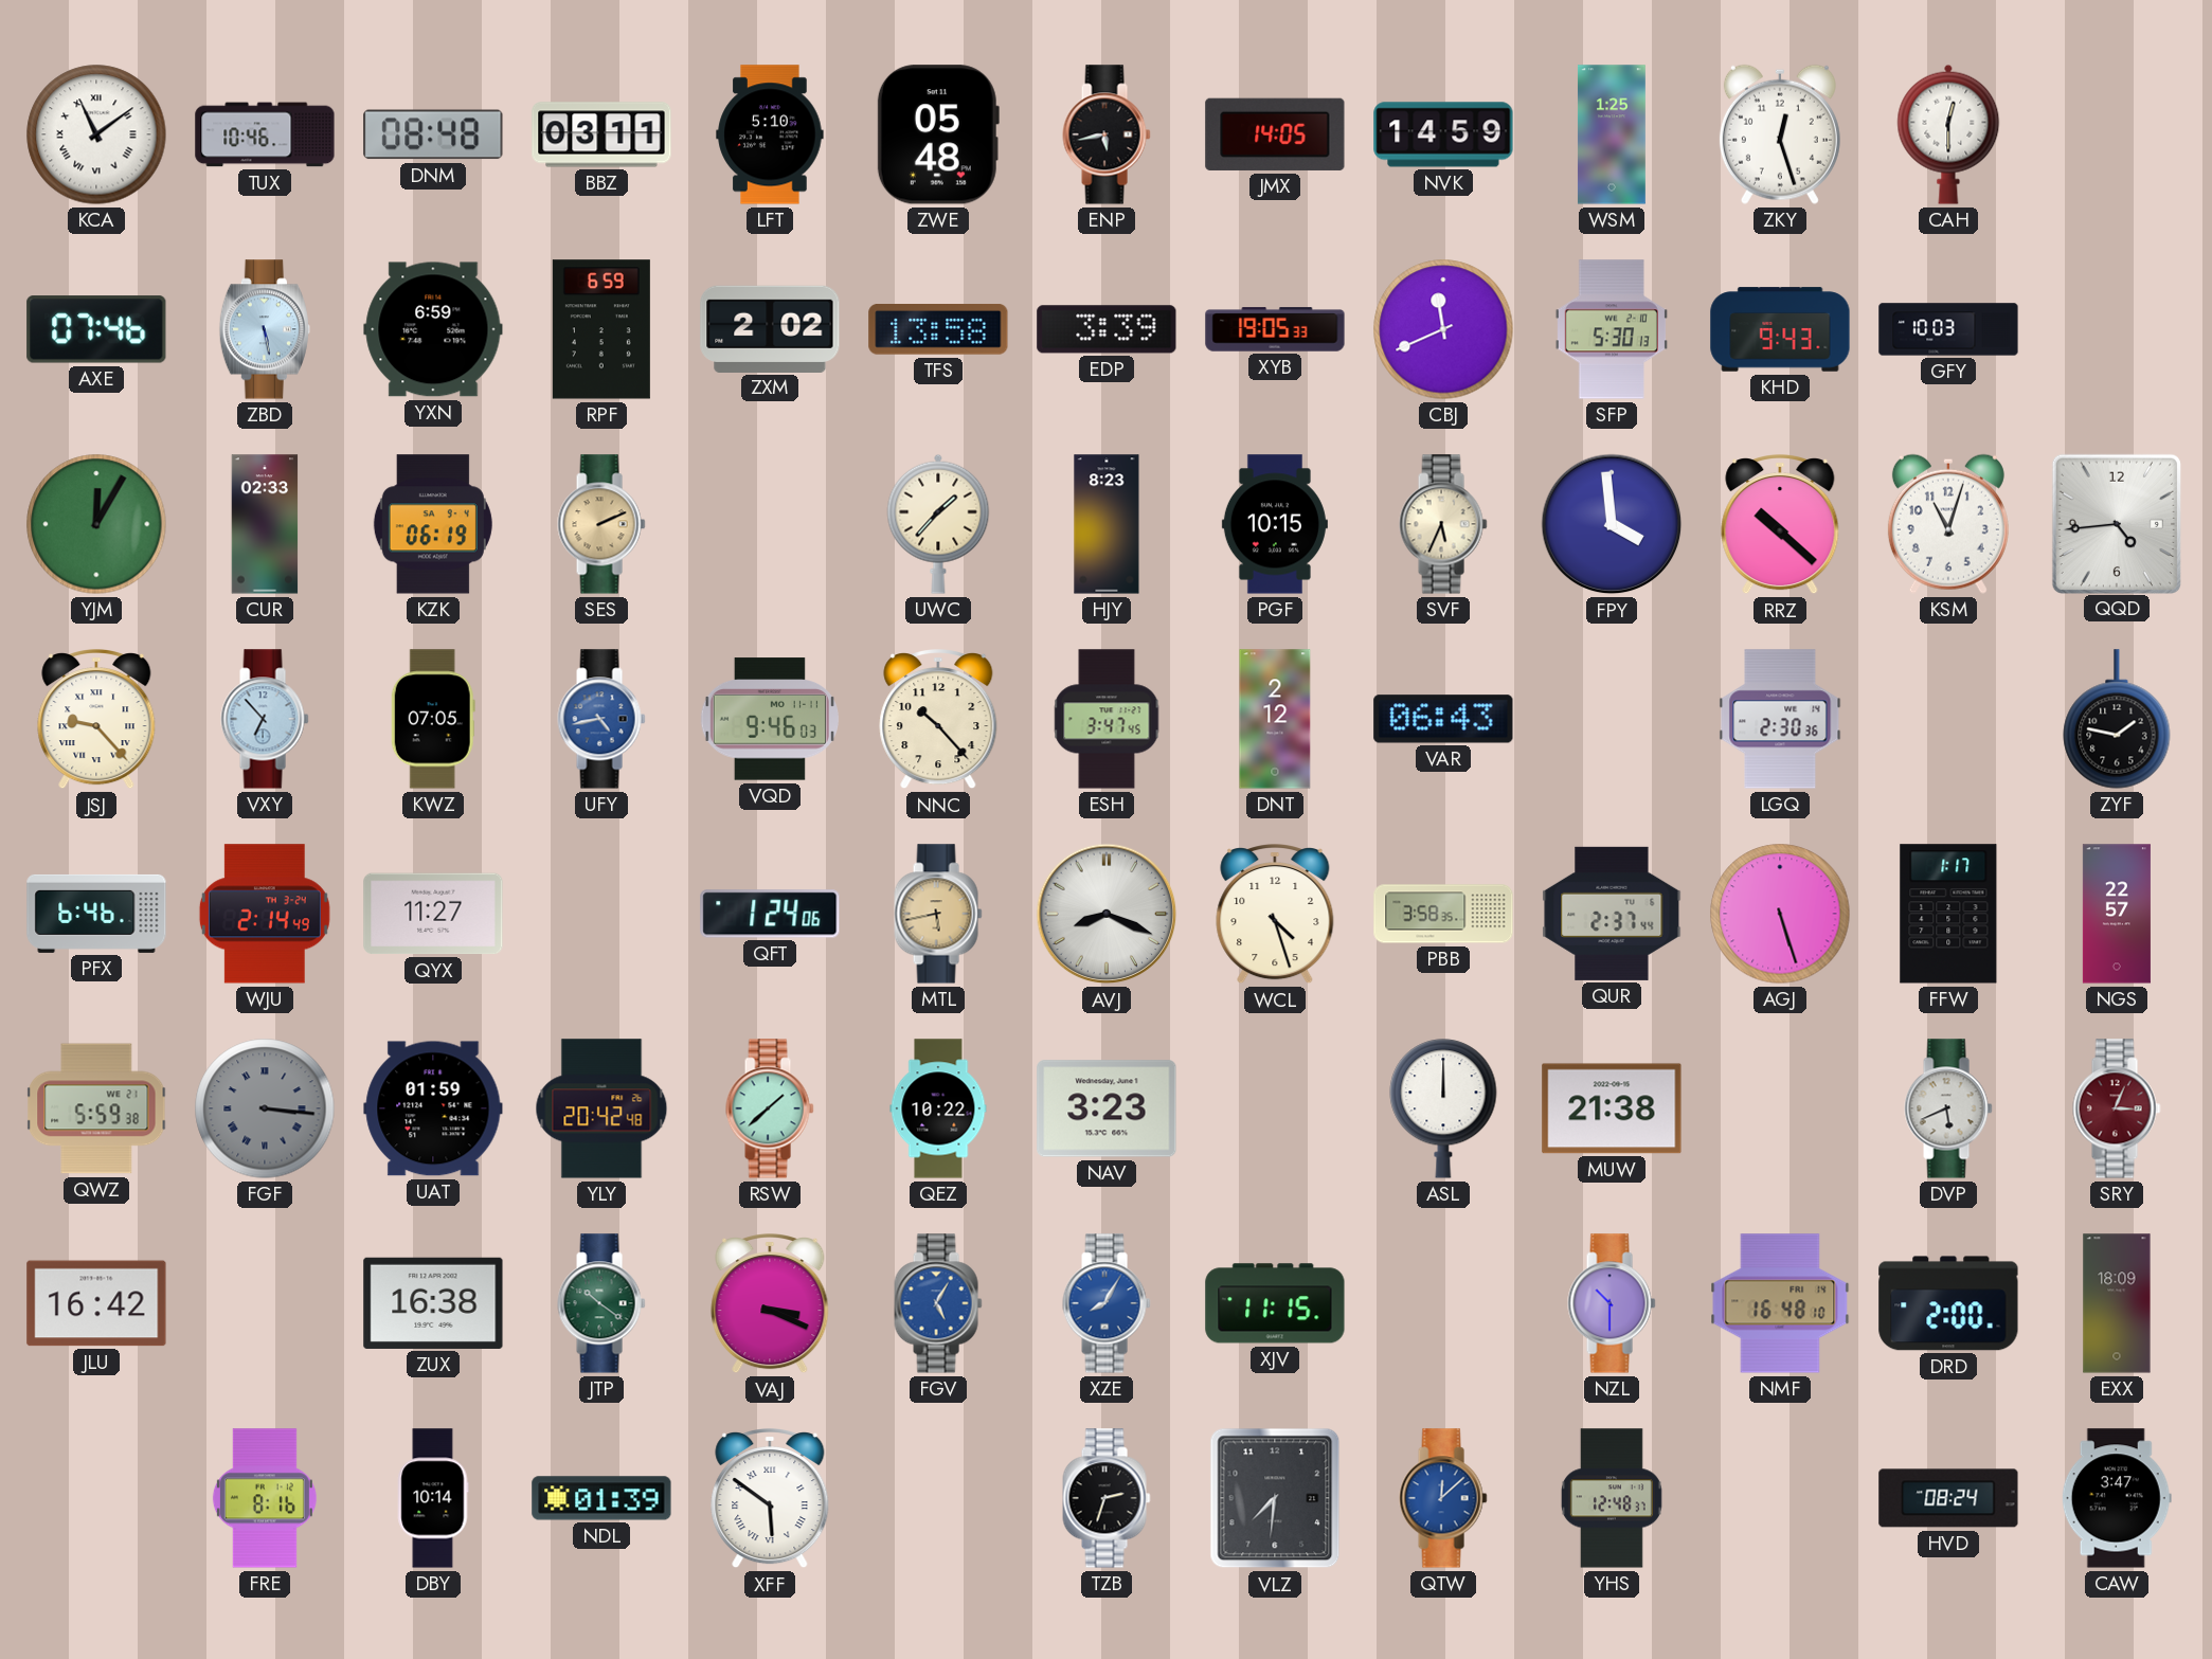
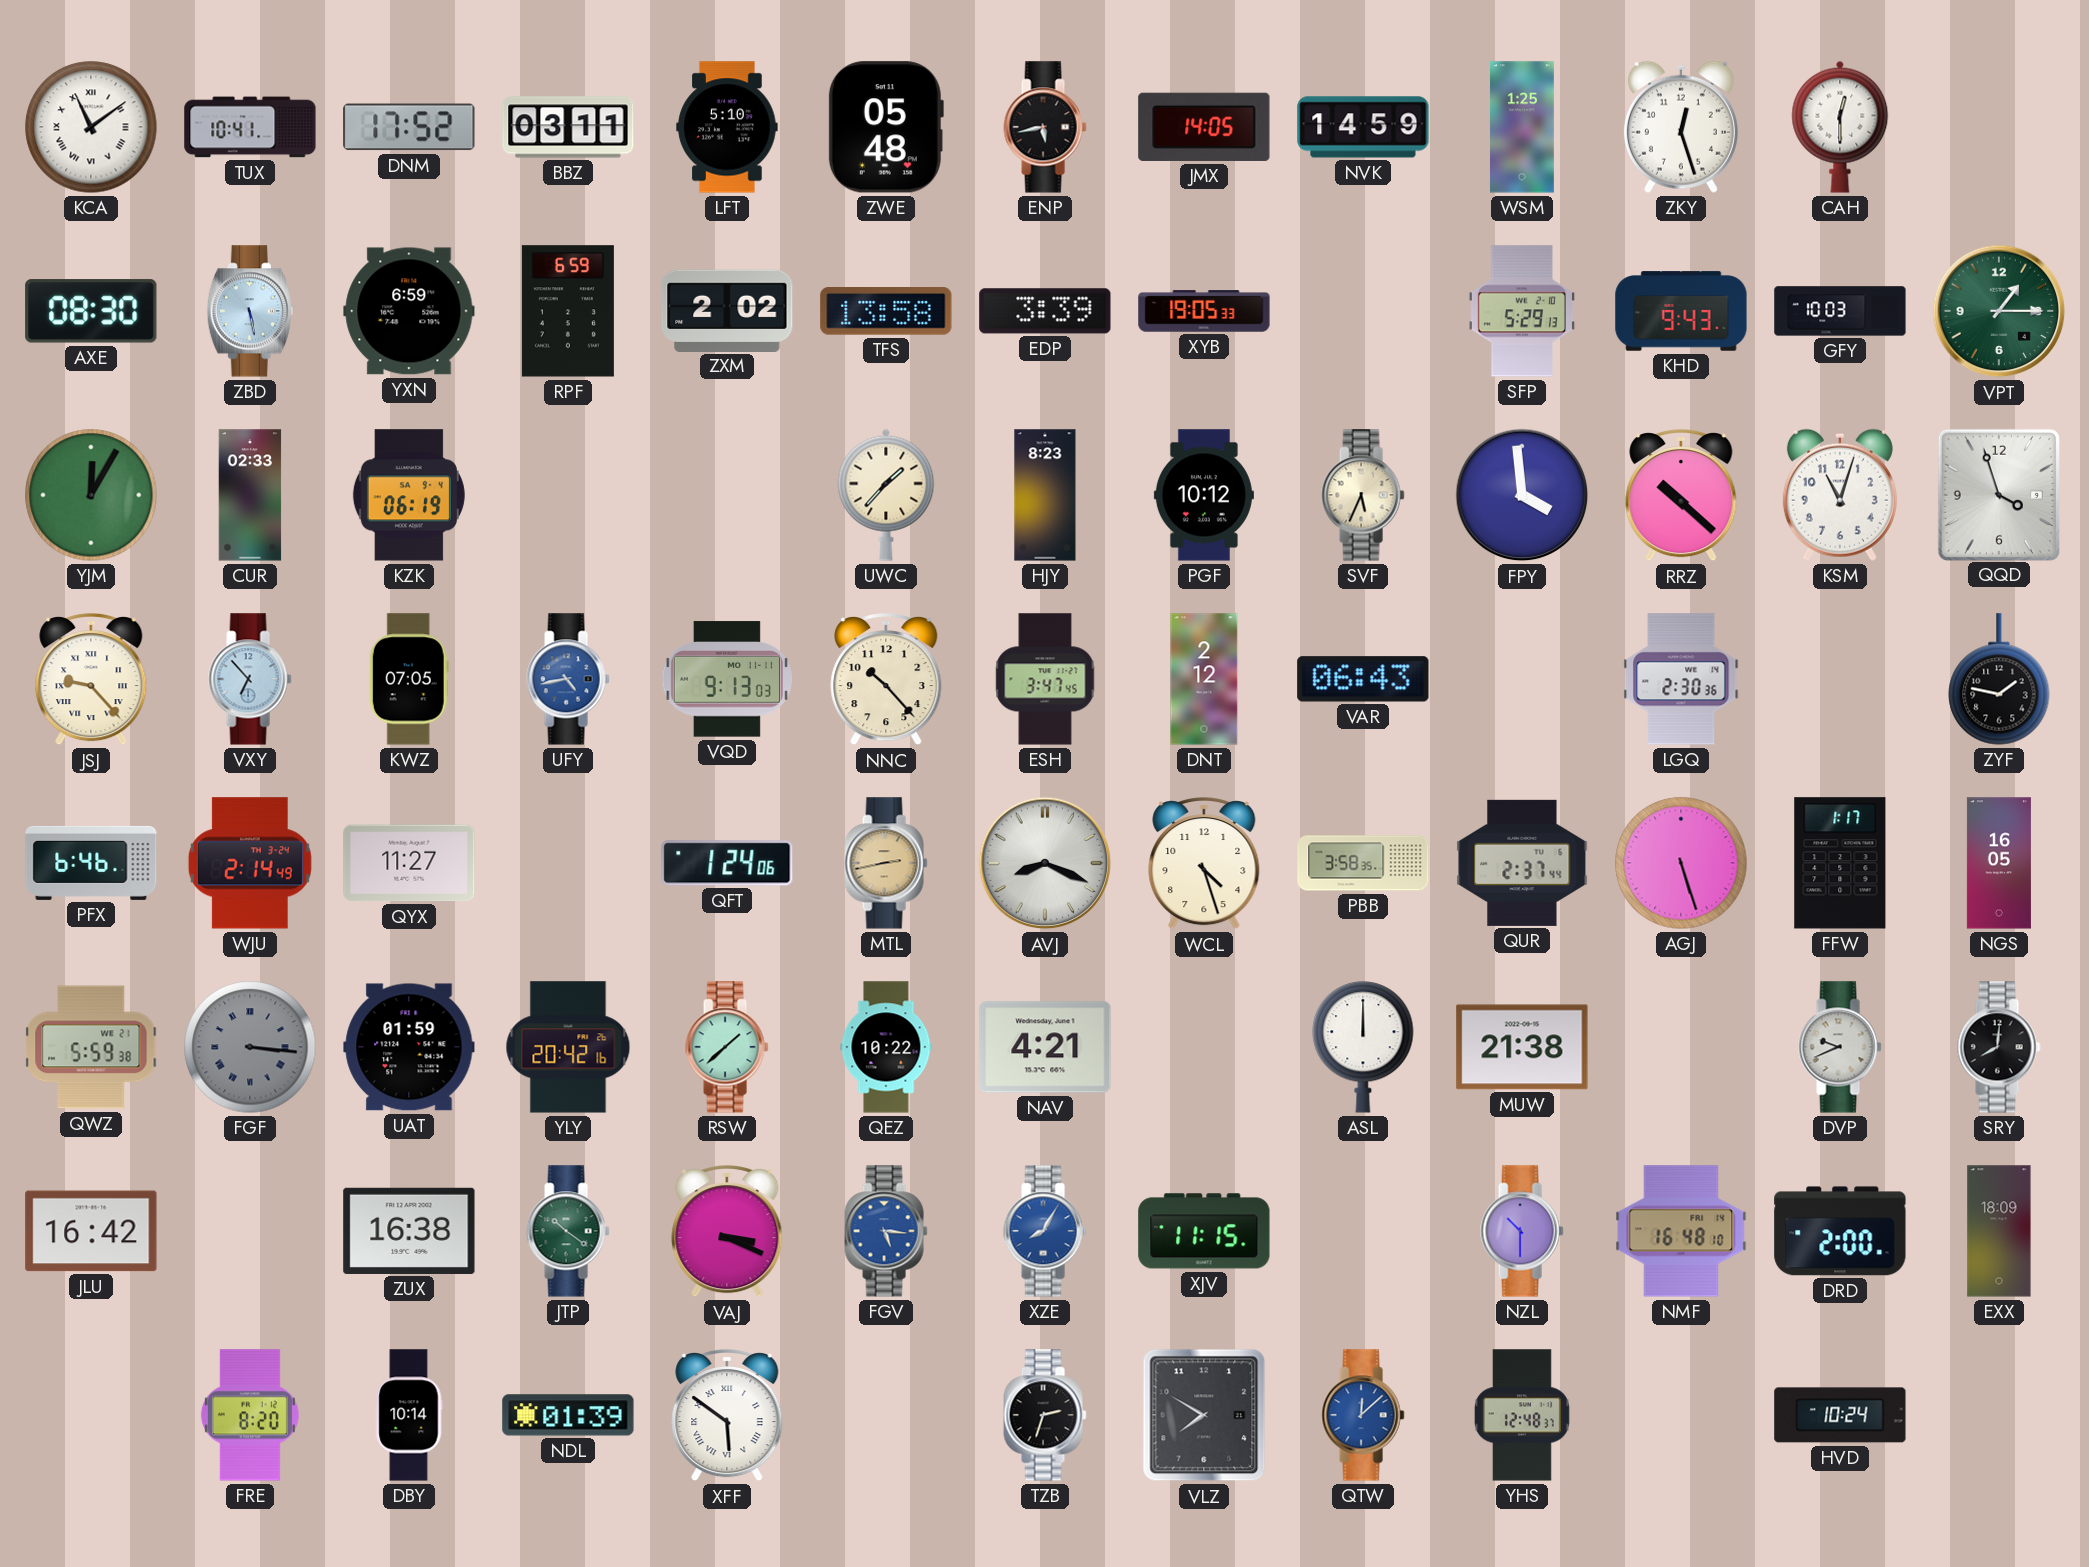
TUX: 10:46 -> 10:41 (250, 127)
DNM: 08:48 -> 17:52 (409, 127)
AXE: 07:46 -> 08:30 (91, 311)
CBJ: 11:41 -> none (1443, 329)
SFP: 5:30 -> 5:29 (1522, 311)
VPT: none -> 1:15 (1999, 311)
SES: 2:11 -> none (601, 524)
PGF: 10:15 -> 10:12 (1204, 495)
QQD: 4:44 -> 3:57 (1998, 494)
VQD: 9:46 -> 9:13 (726, 679)
MTL: 5:43 -> 2:43 (886, 863)
NGS: 22:57 -> 16:05 (1999, 863)
YLY: 20:42:48 -> 20:42:16 (568, 1047)
NAV: 3:23 -> 4:21 (1045, 1047)
DVP: 5:41 -> 9:41 (1840, 1047)
SRY: 3:04 -> 8:01 (1999, 1047)
SRY dial: burgundy -> black (1999, 1047)
FGV: 5:05 -> 5:16 (886, 1231)
FRE: 8:16 -> 8:20 (250, 1415)
VLZ: 7:31 -> 7:50 (1204, 1415)
HVD: 08:24 -> 10:24 (1840, 1415)
CAW: 3:47 -> none (2117, 1498)
